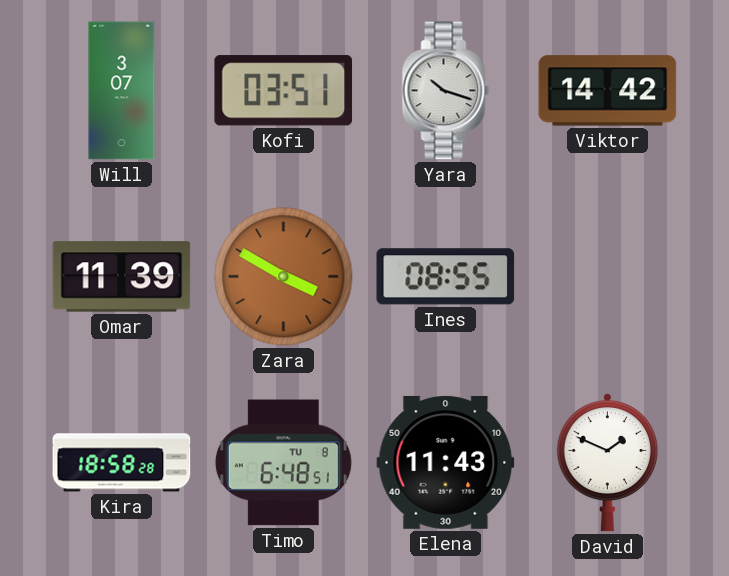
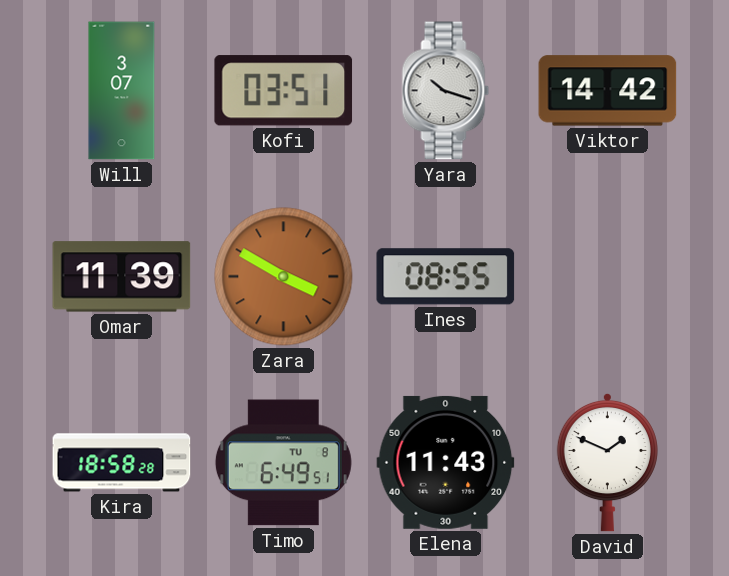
Timo: 6:48 -> 6:49 (283, 463)
